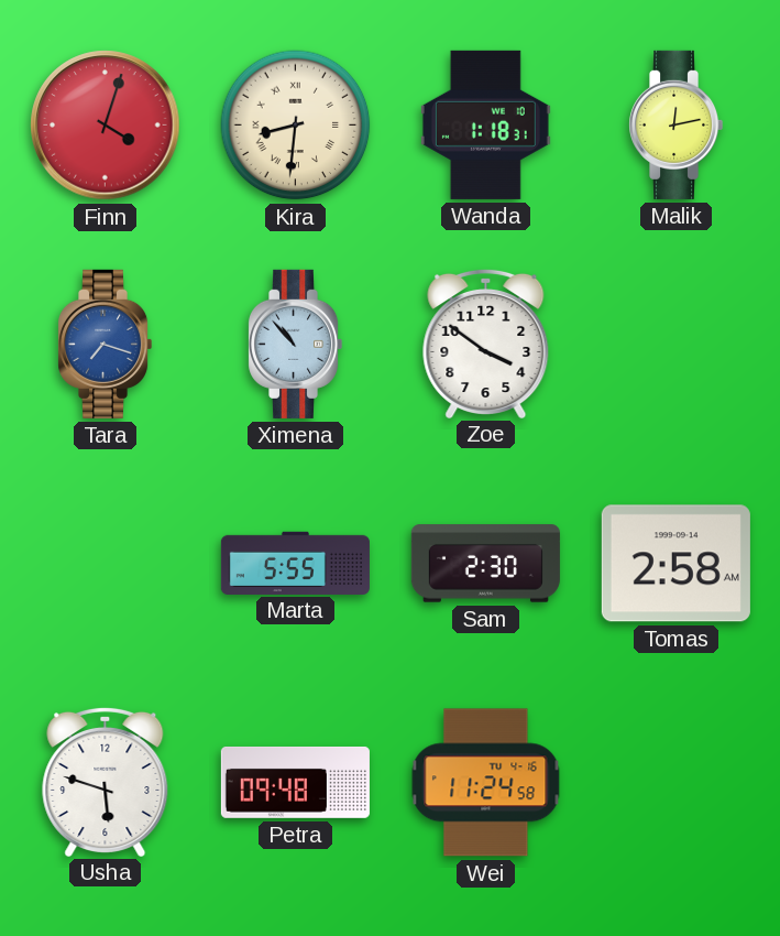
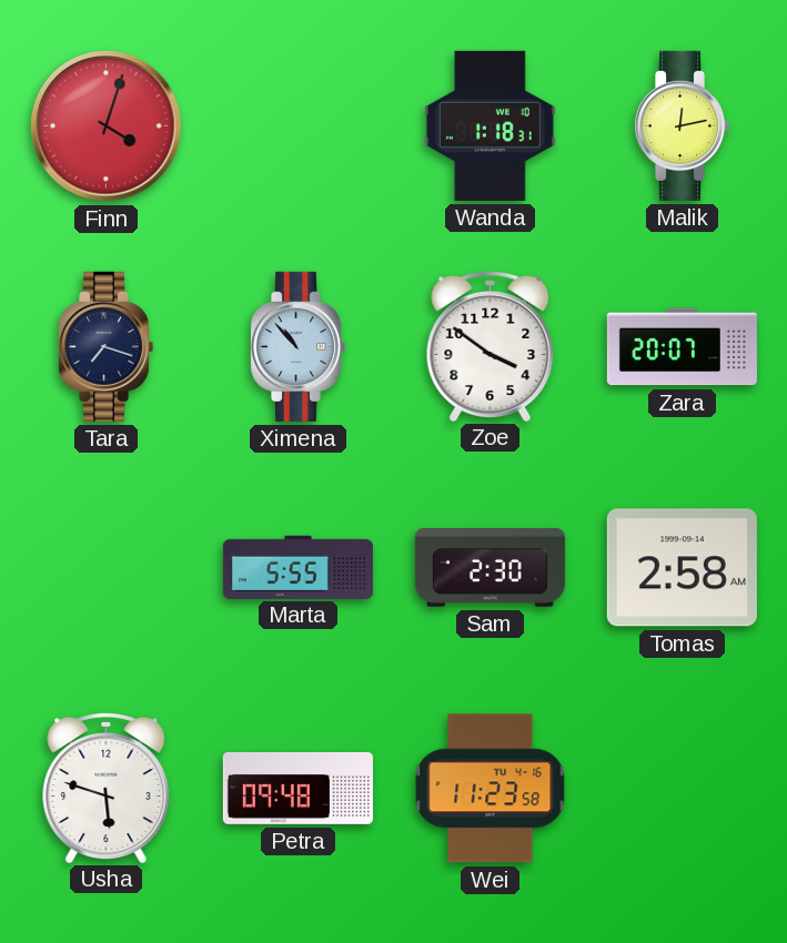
Kira: 8:31 -> none (296, 126)
Tara dial: blue -> navy (107, 346)
Zara: none -> 20:07 (682, 347)
Wei: 11:24 -> 11:23 (491, 789)
